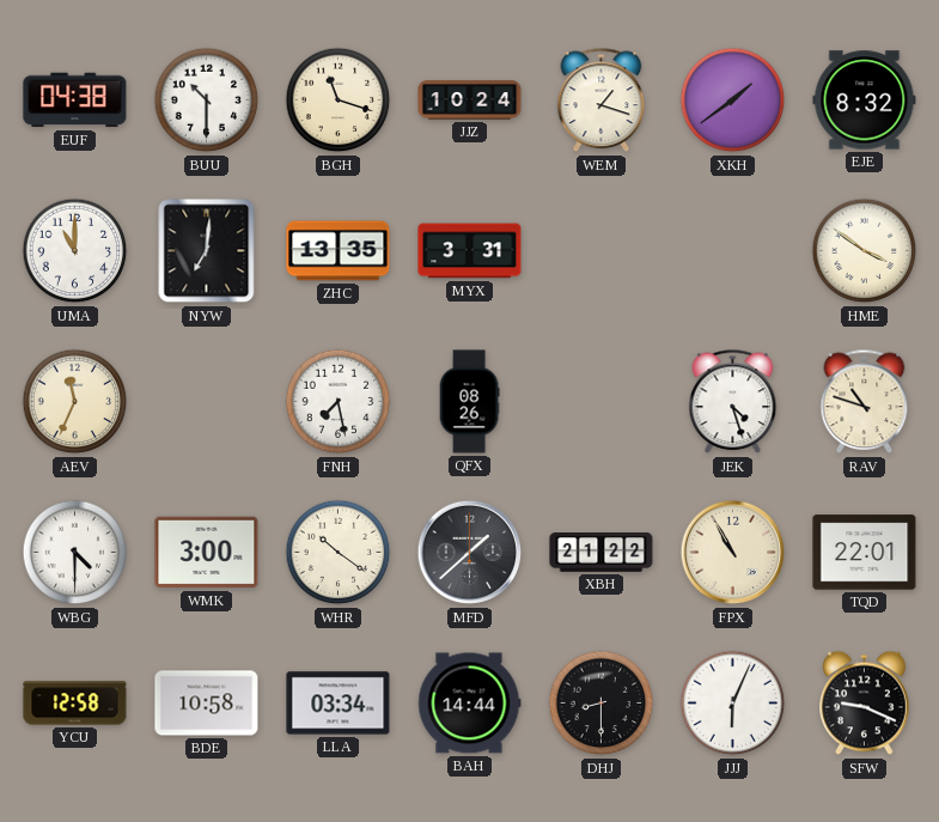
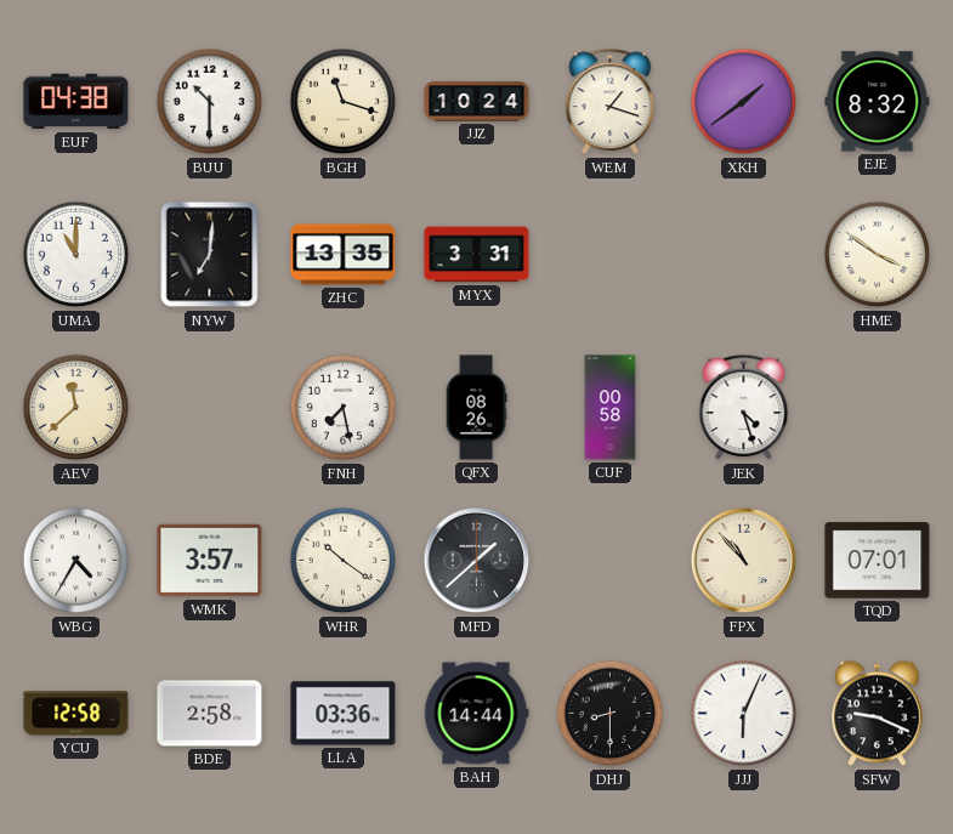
AEV: 11:34 -> 11:38 (76, 408)
CUF: none -> 00:58 (611, 408)
RAV: 10:48 -> none (865, 402)
WBG: 4:30 -> 4:35 (76, 561)
WMK: 3:00 -> 3:57 (210, 561)
XBH: 21:22 -> none (602, 553)
FPX: 10:55 -> 10:53 (744, 561)
TQD: 22:01 -> 07:01 (878, 561)
BDE: 10:58 -> 2:58 (210, 714)
LLA: 03:34 -> 03:36 (344, 714)
